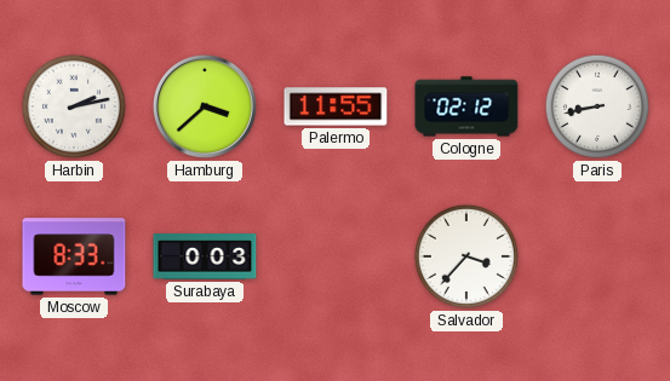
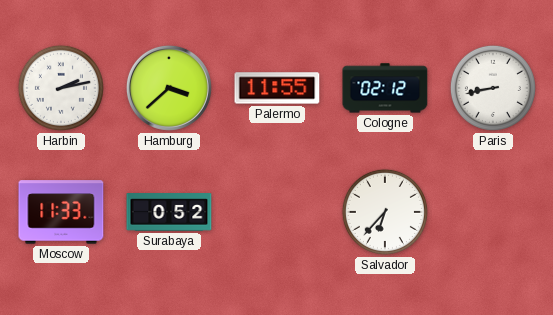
Moscow: 8:33 -> 11:33 (61, 212)
Surabaya: 0:03 -> 0:52 (169, 212)
Salvador: 3:37 -> 6:37 (385, 212)
